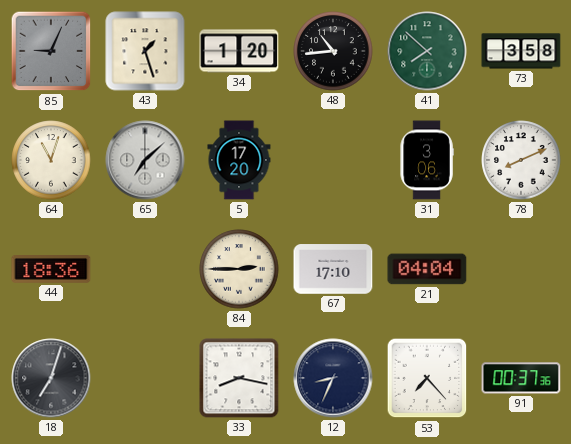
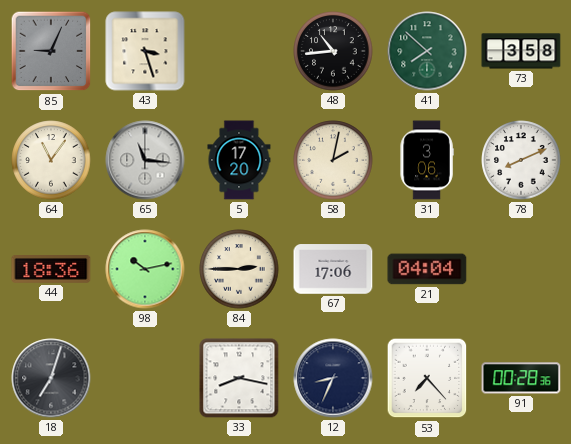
43: 1:27 -> 3:27 (145, 51)
34: 1:20 -> none (239, 51)
64: 11:03 -> 11:06 (51, 160)
65: 7:08 -> 11:16 (145, 160)
58: none -> 2:02 (333, 160)
98: none -> 10:13 (145, 269)
67: 17:10 -> 17:06 (333, 269)
91: 00:37 -> 00:28 (521, 378)
